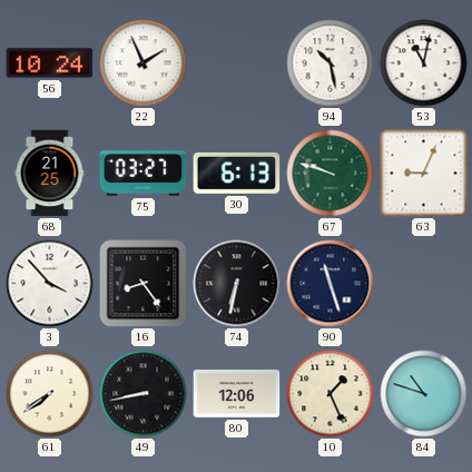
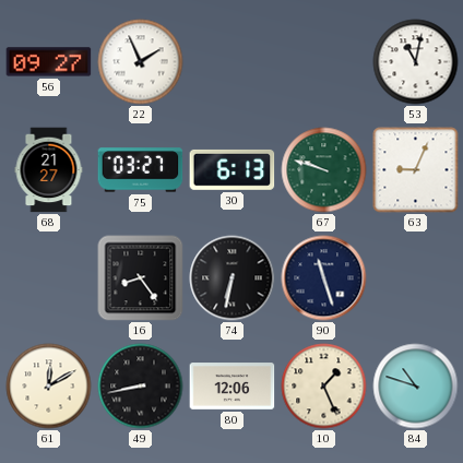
56: 10:24 -> 09:27 (49, 62)
94: 10:28 -> none (331, 63)
68: 21:25 -> 21:27 (49, 170)
3: 3:53 -> none (50, 284)
61: 7:39 -> 12:10 (49, 387)
